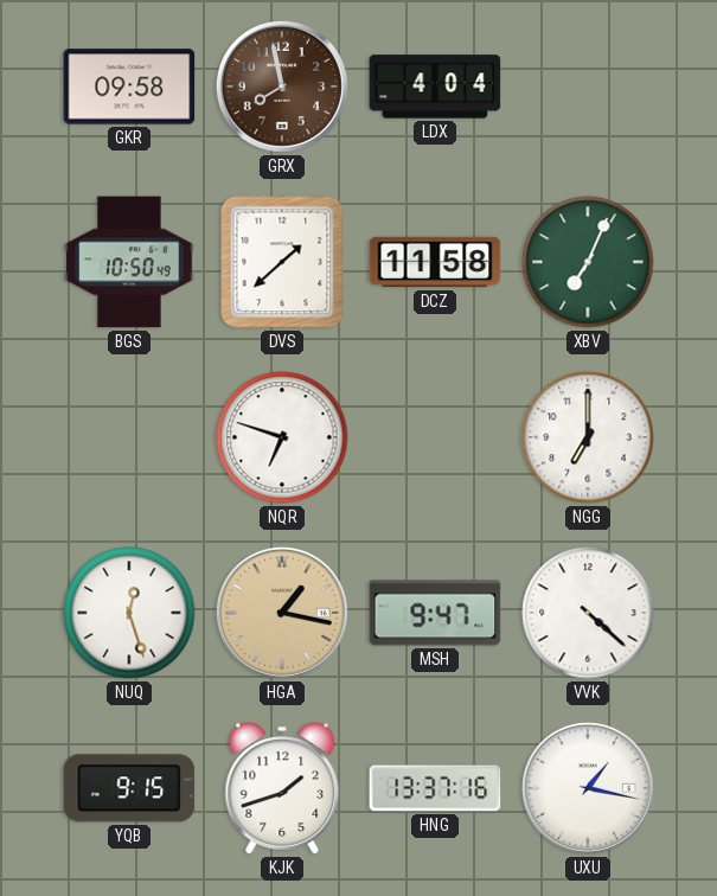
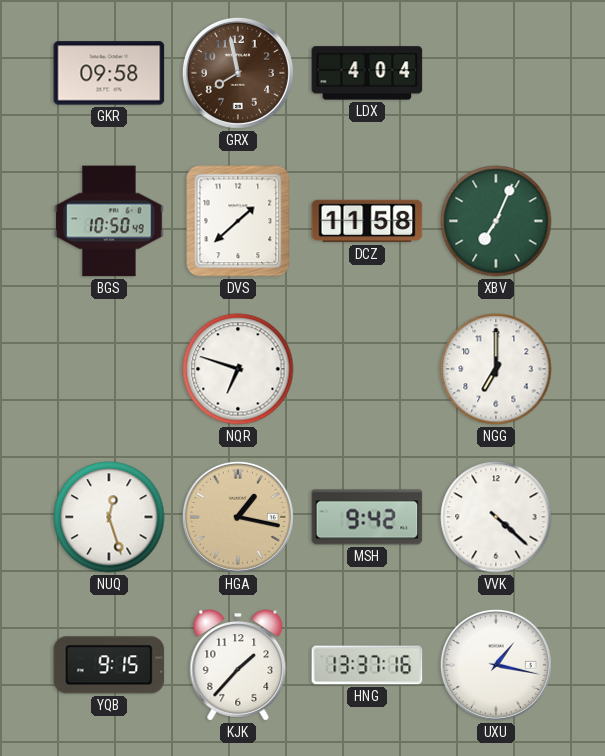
MSH: 9:47 -> 9:42 (367, 517)
KJK: 1:42 -> 1:37 (238, 665)
